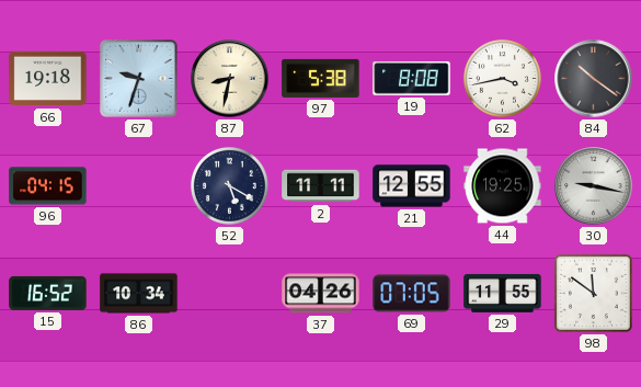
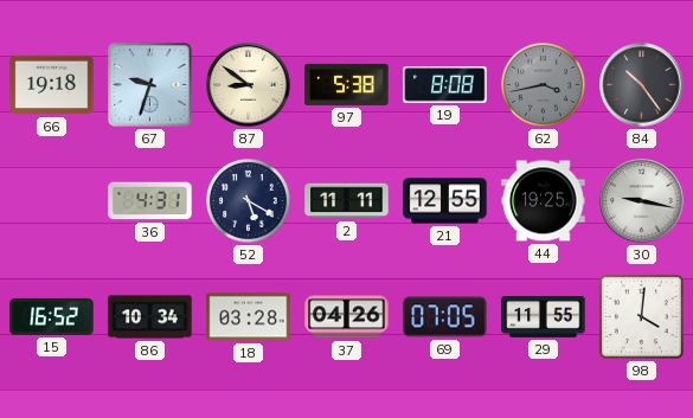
87: 8:32 -> 8:51 (249, 85)
62 dial: white -> grey (543, 84)
84: 10:21 -> 10:24 (642, 85)
96: 04:15 -> none (48, 186)
36: none -> 4:31 (150, 201)
18: none -> 03:28 (249, 317)
98: 11:51 -> 4:01 (641, 316)
